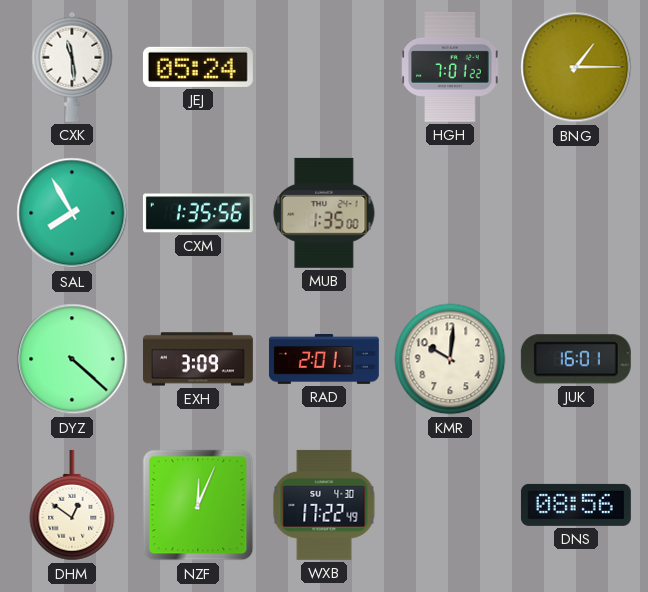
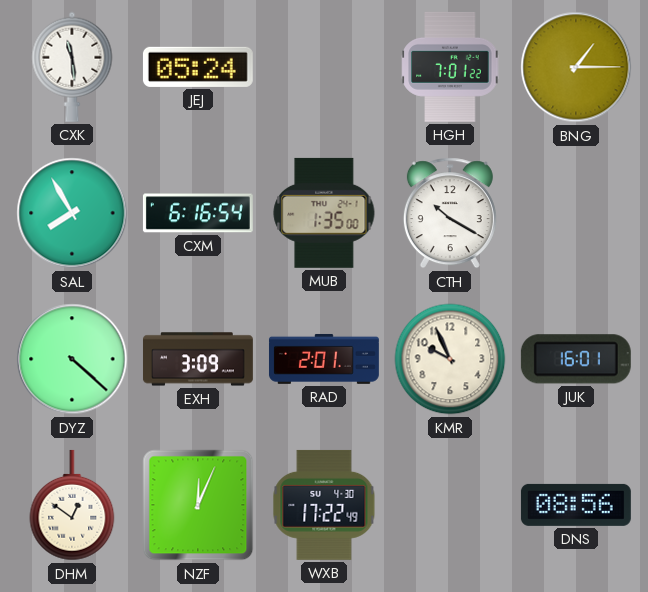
CXM: 1:35 -> 6:16 (198, 213)
CTH: none -> 10:20 (450, 213)
KMR: 10:01 -> 9:56 (450, 359)
